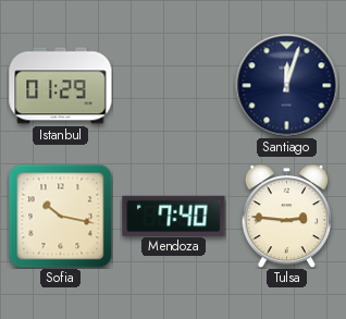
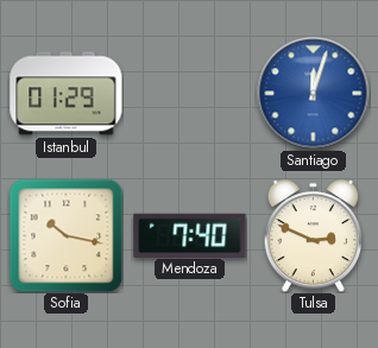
Santiago dial: navy -> blue (313, 93)
Tulsa: 2:46 -> 2:49 (314, 235)
